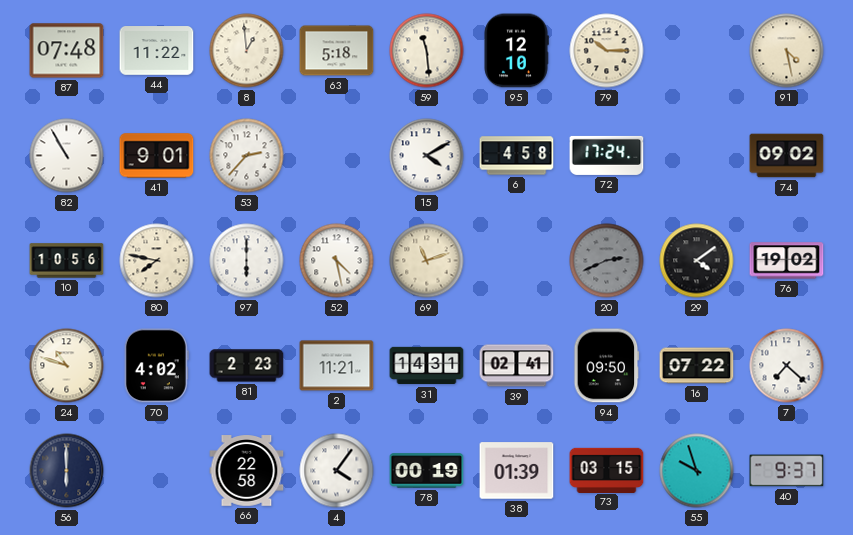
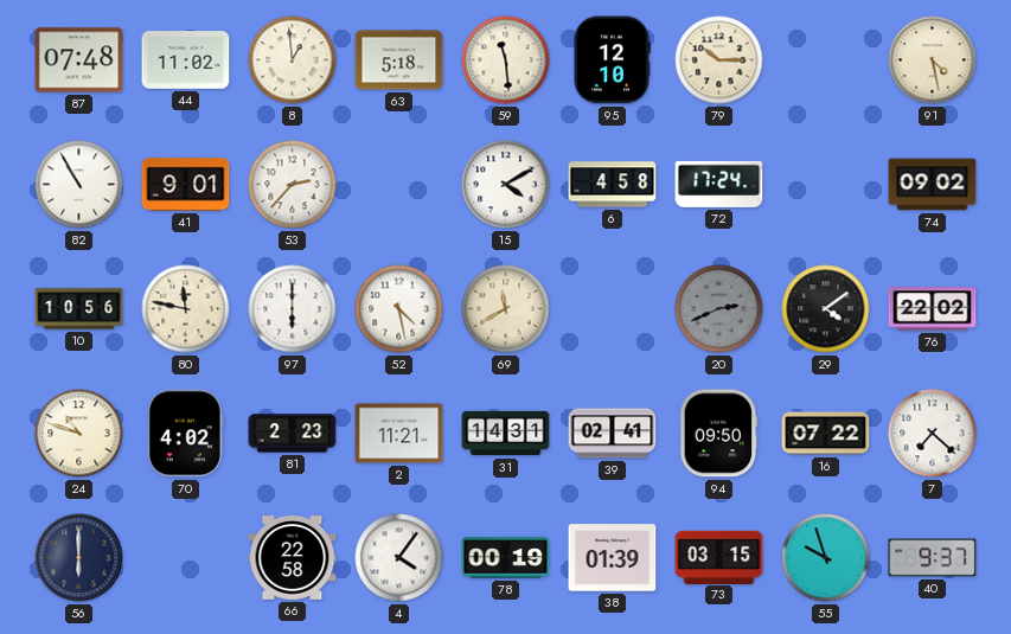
44: 11:22 -> 11:02 (186, 60)
80: 7:47 -> 11:47 (186, 309)
69: 11:12 -> 11:40 (506, 309)
76: 19:02 -> 22:02 (933, 309)
